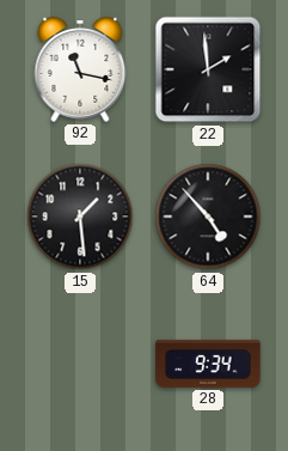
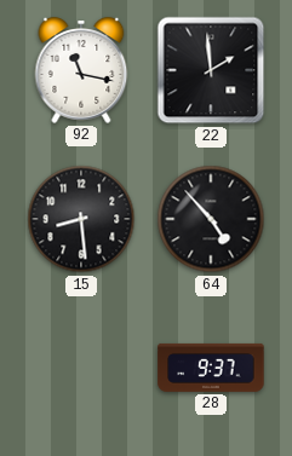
15: 1:29 -> 8:29 (81, 219)
28: 9:34 -> 9:37 (211, 368)
